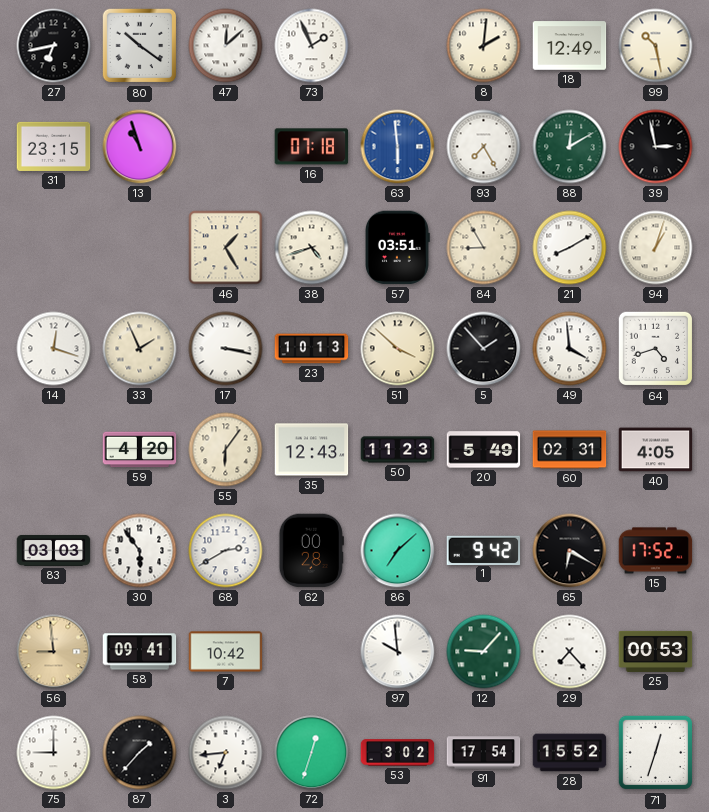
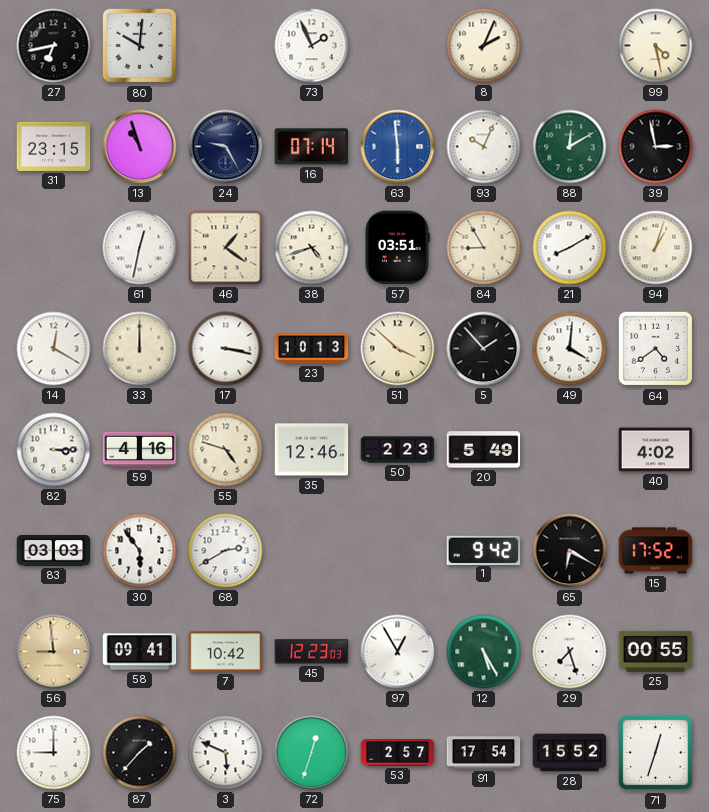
80: 10:21 -> 10:01 (140, 46)
47: 12:08 -> none (226, 46)
8: 2:01 -> 2:04 (484, 46)
18: 12:49 -> none (570, 46)
99: 10:28 -> 4:28 (656, 46)
24: none -> 9:25 (226, 147)
16: 07:18 -> 07:14 (312, 147)
93: 7:25 -> 10:04 (484, 147)
61: none -> 12:32 (140, 248)
46: 1:25 -> 1:21 (226, 248)
14: 12:18 -> 12:20 (54, 349)
33: 1:56 -> 12:00 (140, 349)
49: 3:59 -> 4:01 (570, 349)
64: 4:42 -> 4:39 (656, 349)
82: none -> 3:15 (54, 450)
59: 4:20 -> 4:16 (140, 450)
55: 6:06 -> 4:48 (226, 450)
35: 12:43 -> 12:46 (312, 450)
50: 11:23 -> 2:23 (398, 450)
60: 02:31 -> none (570, 450)
40: 4:05 -> 4:02 (656, 450)
62: 00:28 -> none (311, 551)
86: 7:08 -> none (398, 551)
45: none -> 12:23 (312, 652)
97: 9:59 -> 12:55 (398, 652)
12: 9:07 -> 5:25 (484, 652)
29: 7:23 -> 7:27 (570, 652)
25: 00:53 -> 00:55 (656, 651)
3: 6:44 -> 5:49 (226, 753)
53: 3:02 -> 2:57 (398, 753)
